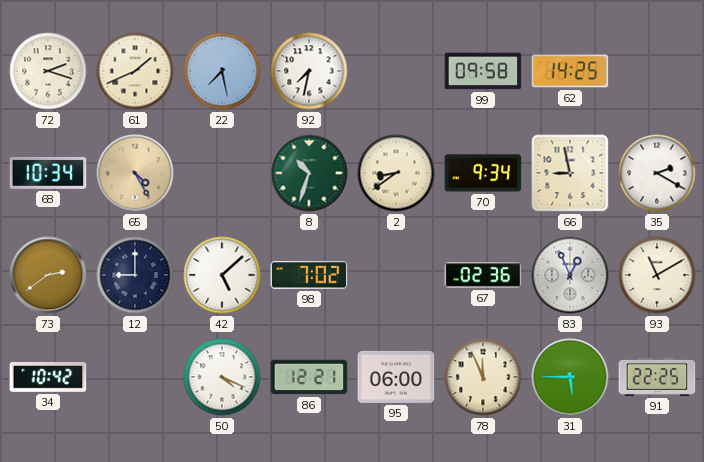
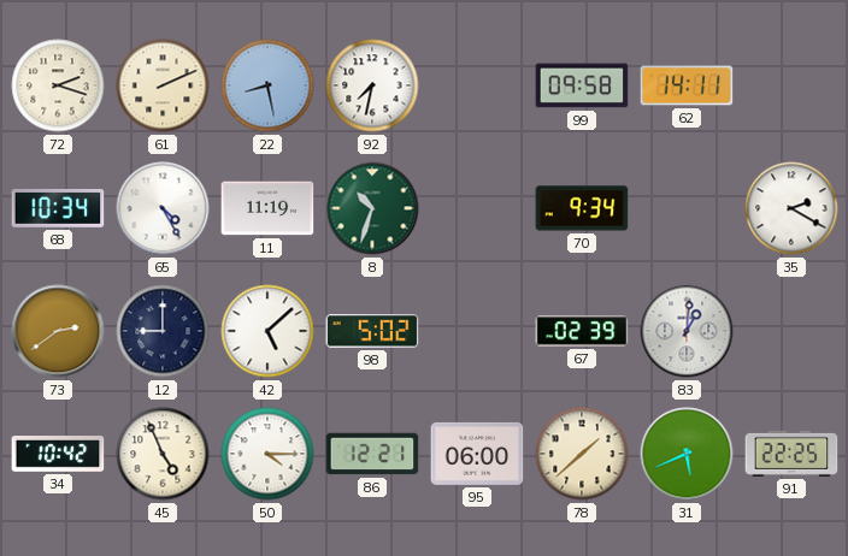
61: 1:41 -> 2:11 (163, 85)
22: 7:28 -> 8:28 (267, 85)
62: 14:25 -> 14:11 (687, 85)
65 dial: champagne -> white (163, 208)
11: none -> 11:19 (267, 208)
2: 8:39 -> none (396, 173)
66: 8:58 -> none (570, 173)
98: 7:02 -> 5:02 (372, 331)
67: 02:36 -> 02:39 (582, 331)
83: 12:56 -> 1:01 (687, 331)
93: 11:10 -> none (657, 275)
45: none -> 4:56 (163, 454)
50: 4:19 -> 4:15 (267, 454)
78: 11:56 -> 1:38 (582, 454)
31: 5:45 -> 5:41 (687, 454)
